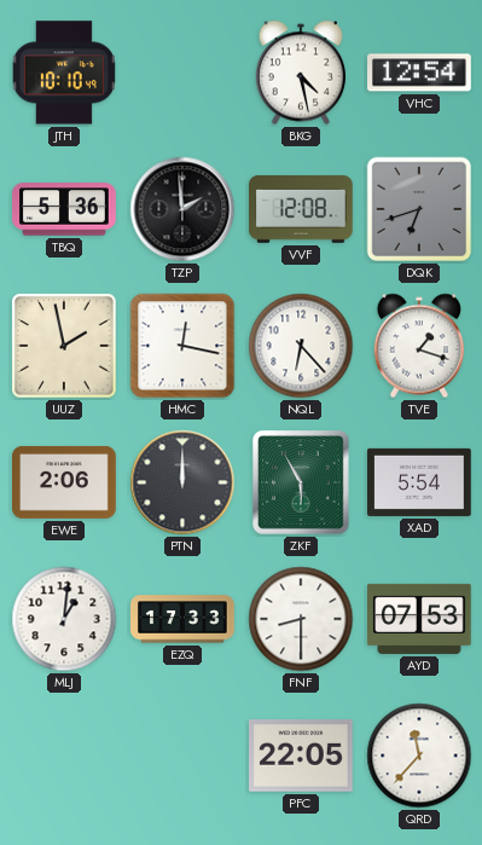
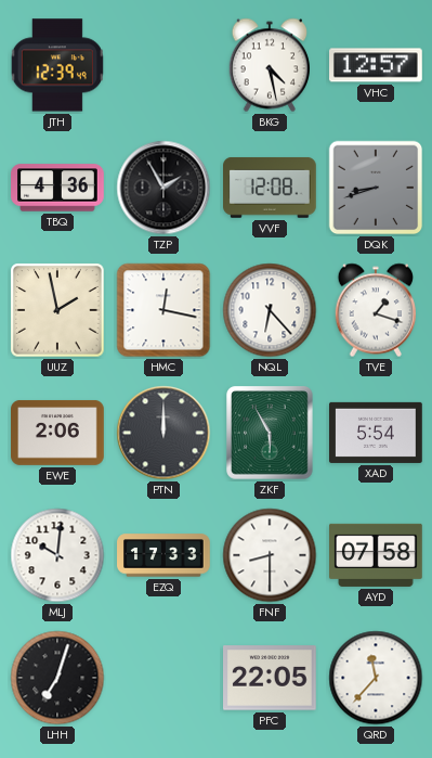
JTH: 10:10 -> 12:39 (57, 65)
VHC: 12:54 -> 12:57 (377, 65)
TBQ: 5:36 -> 4:36 (57, 188)
TZP: 1:59 -> 1:55 (163, 188)
DQK: 6:42 -> 8:42 (376, 188)
MLJ: 1:01 -> 10:01 (57, 555)
AYD: 07:53 -> 07:58 (377, 555)
LHH: none -> 7:03 (57, 678)
